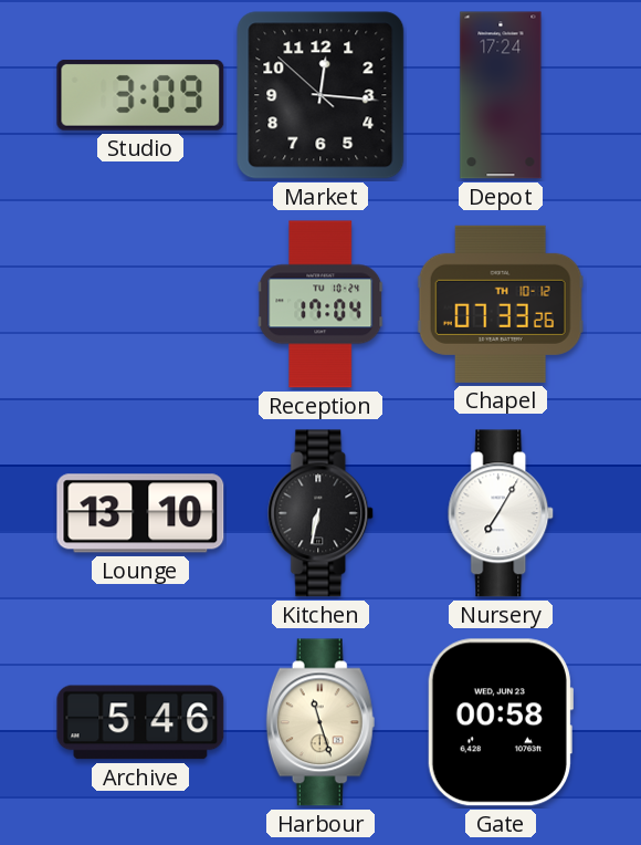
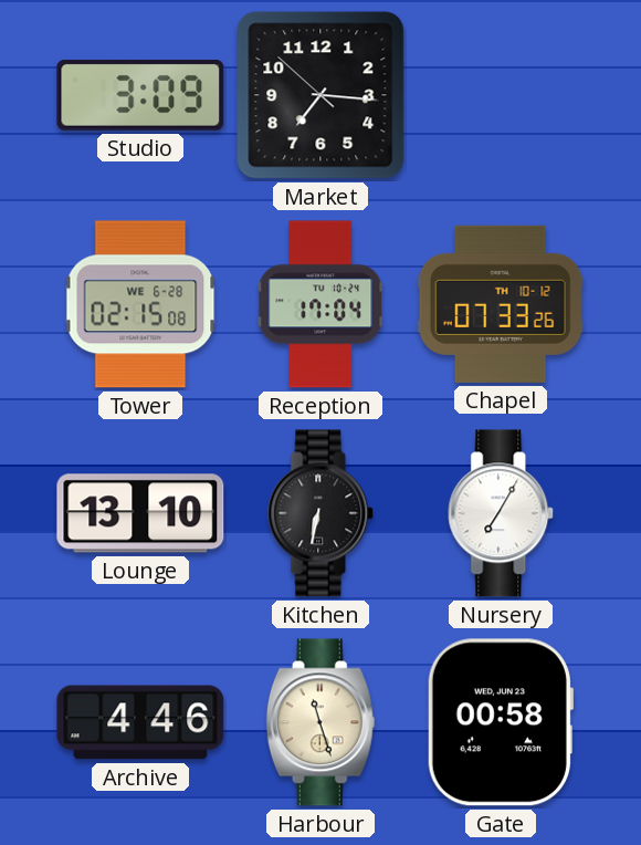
Market: 12:15 -> 7:15 (320, 95)
Depot: 17:24 -> none (501, 95)
Tower: none -> 02:15 (140, 304)
Archive: 5:46 -> 4:46 (140, 722)
